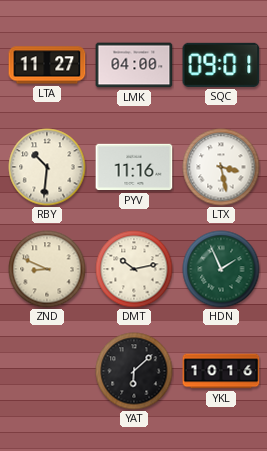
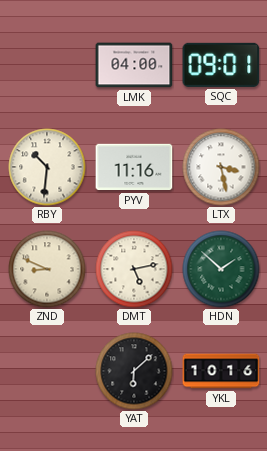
LTA: 11:27 -> none (47, 65)
DMT: 10:13 -> 5:13 (134, 269)
HDN: 1:56 -> 1:52 (221, 269)
